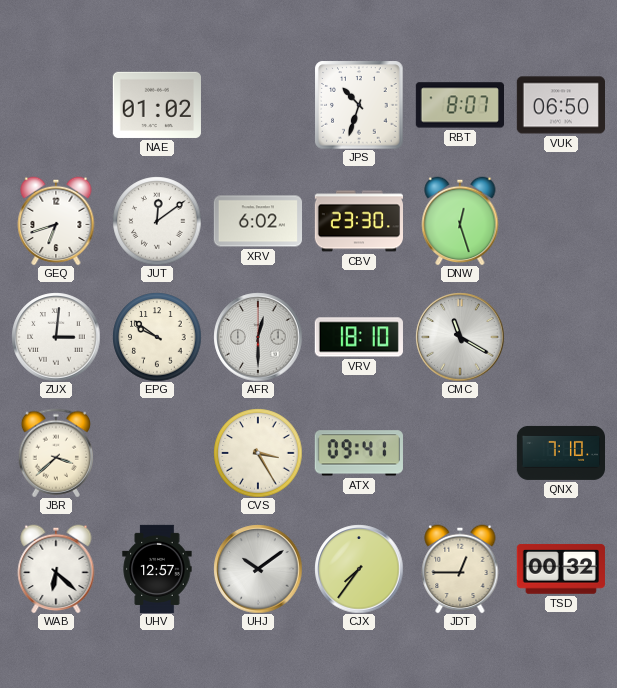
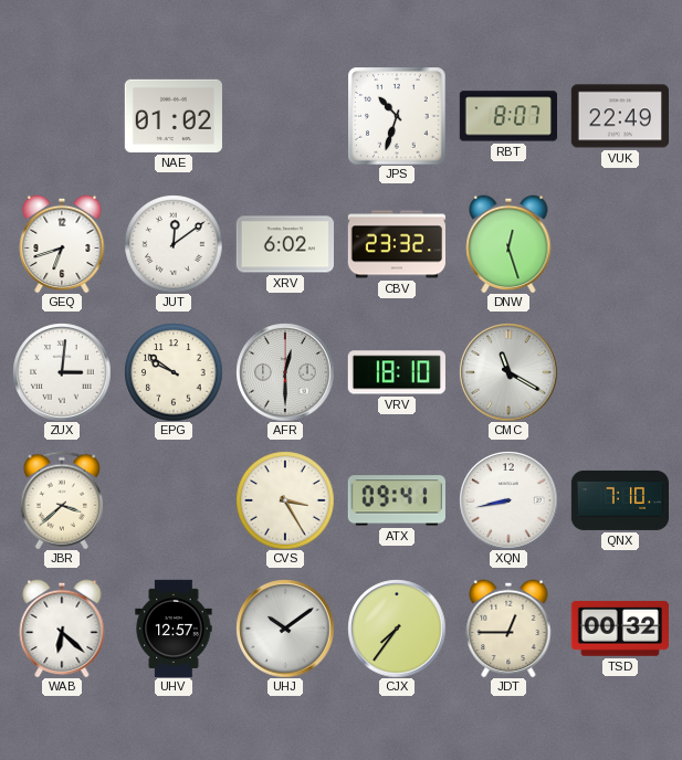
VUK: 06:50 -> 22:49 (619, 116)
CBV: 23:30 -> 23:32 (396, 244)
XQN: none -> 8:43 (508, 500)
